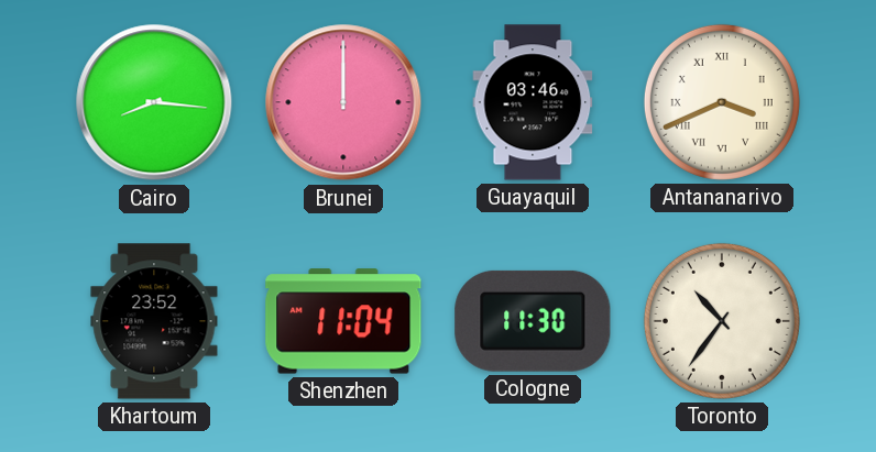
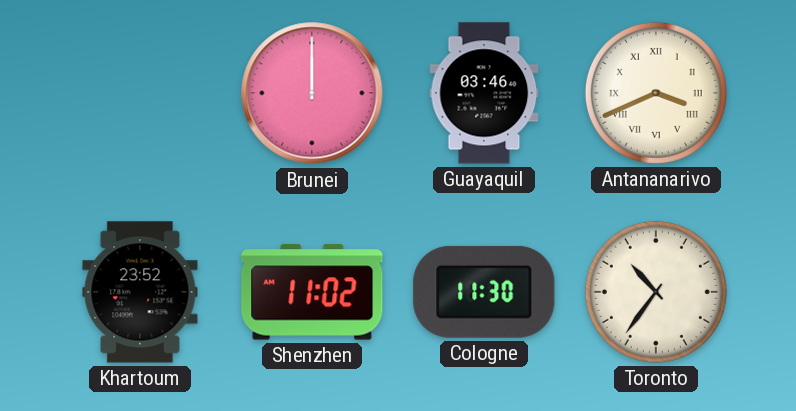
Cairo: 8:16 -> none (154, 102)
Shenzhen: 11:04 -> 11:02 (312, 292)
